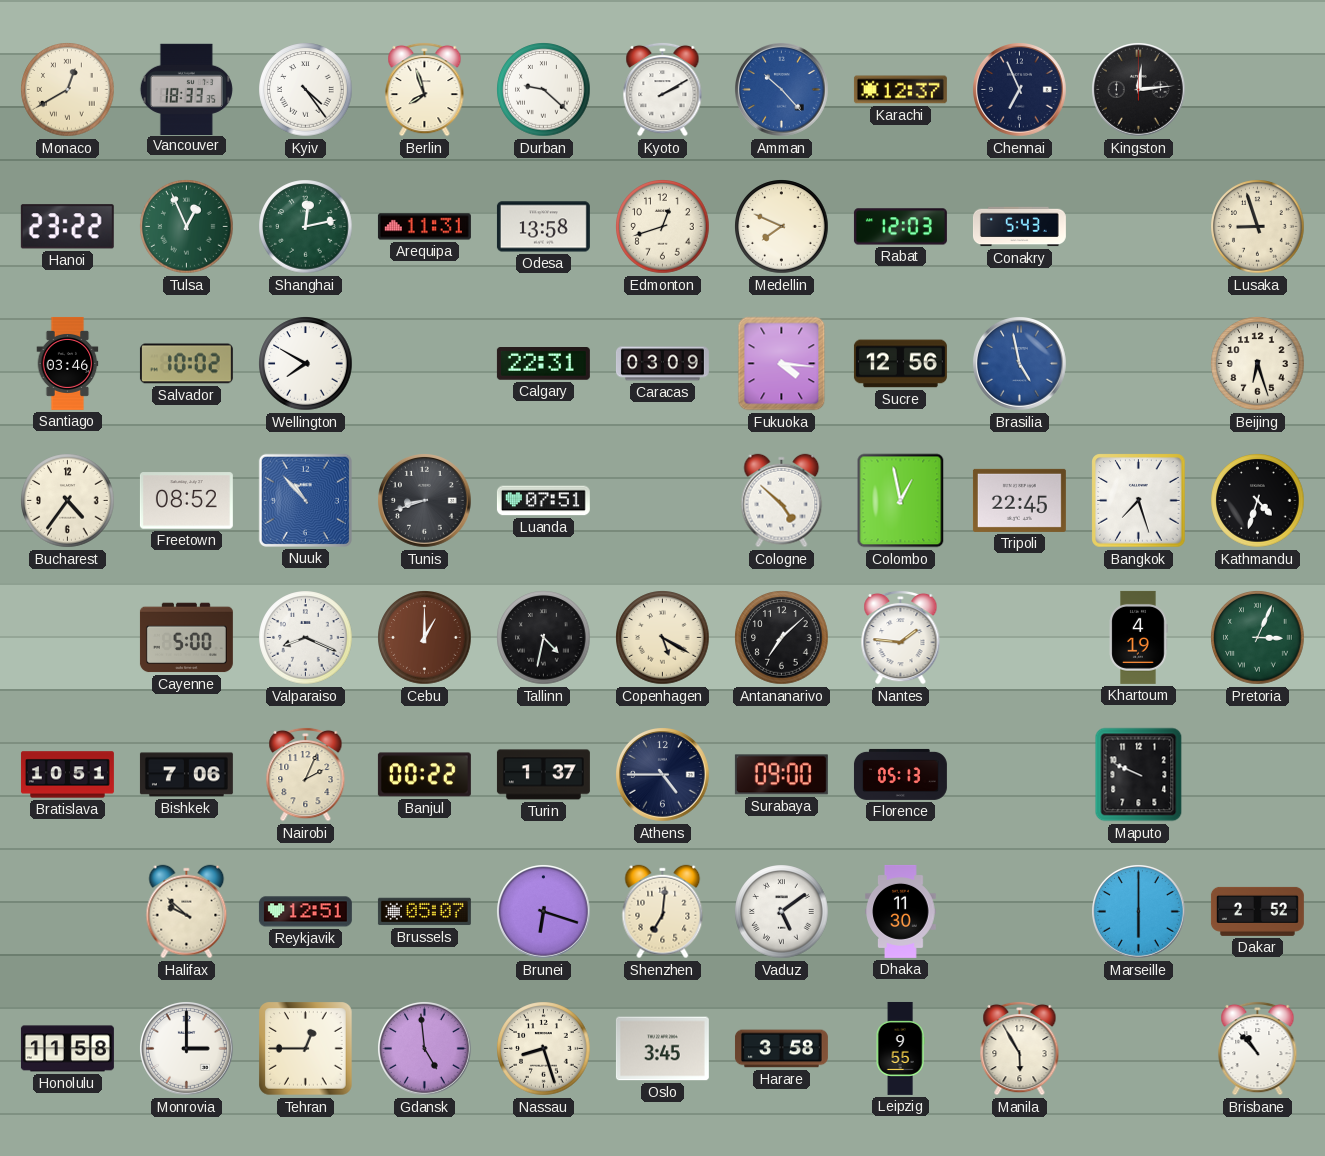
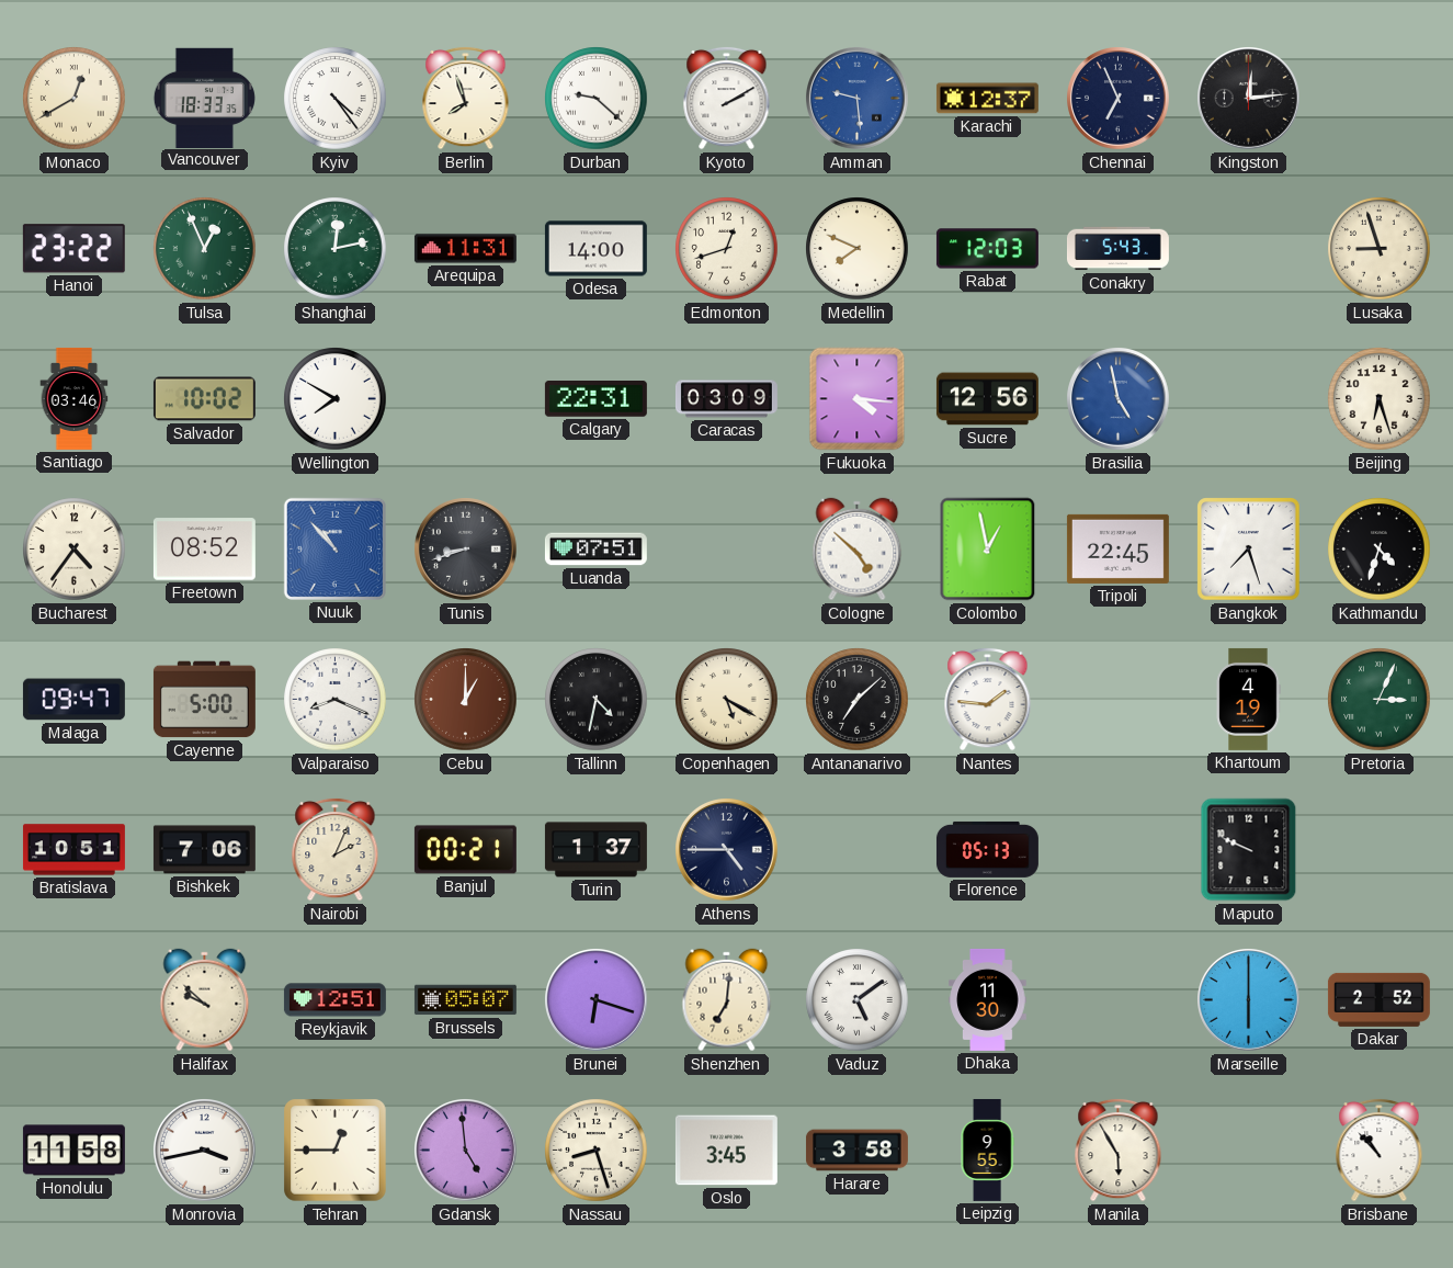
Amman: 10:23 -> 9:29 (858, 99)
Odesa: 13:58 -> 14:00 (595, 249)
Malaga: none -> 09:47 (73, 700)
Banjul: 00:22 -> 00:21 (465, 850)
Surabaya: 09:00 -> none (781, 775)
Monrovia: 3:00 -> 3:43 (205, 1151)
